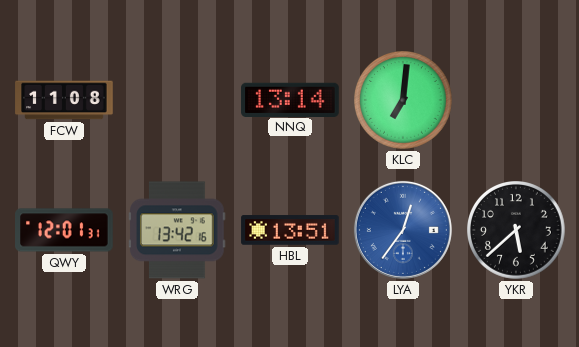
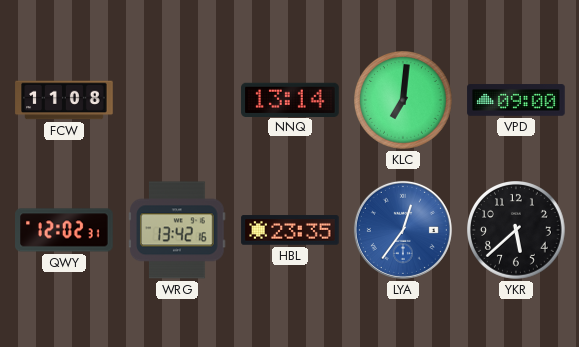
VPD: none -> 09:00 (516, 100)
QWY: 12:01 -> 12:02 (64, 230)
HBL: 13:51 -> 23:35 (290, 230)
